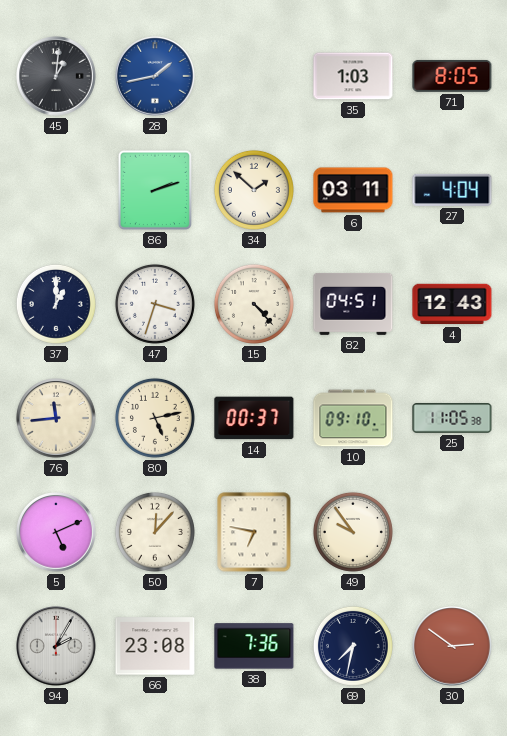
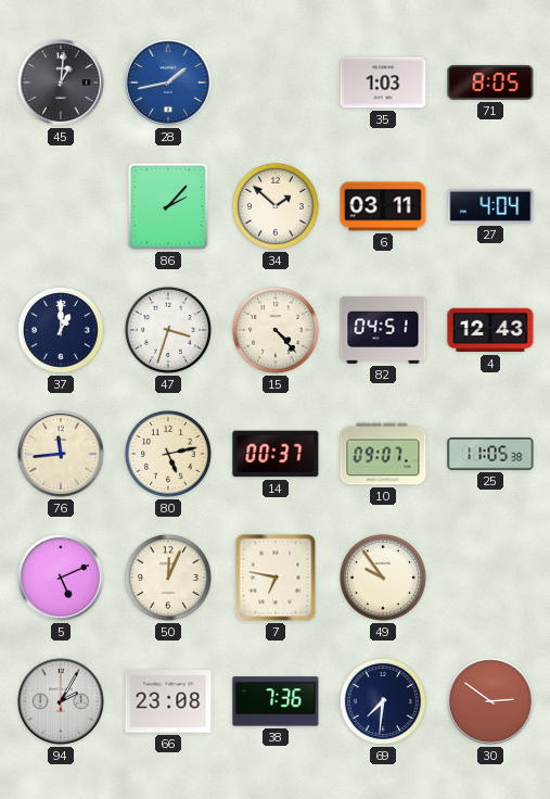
86: 2:12 -> 2:07 (168, 206)
10: 09:10 -> 09:07 (383, 454)
50: 12:07 -> 12:04 (168, 578)
69: 7:32 -> 7:31 (383, 701)
